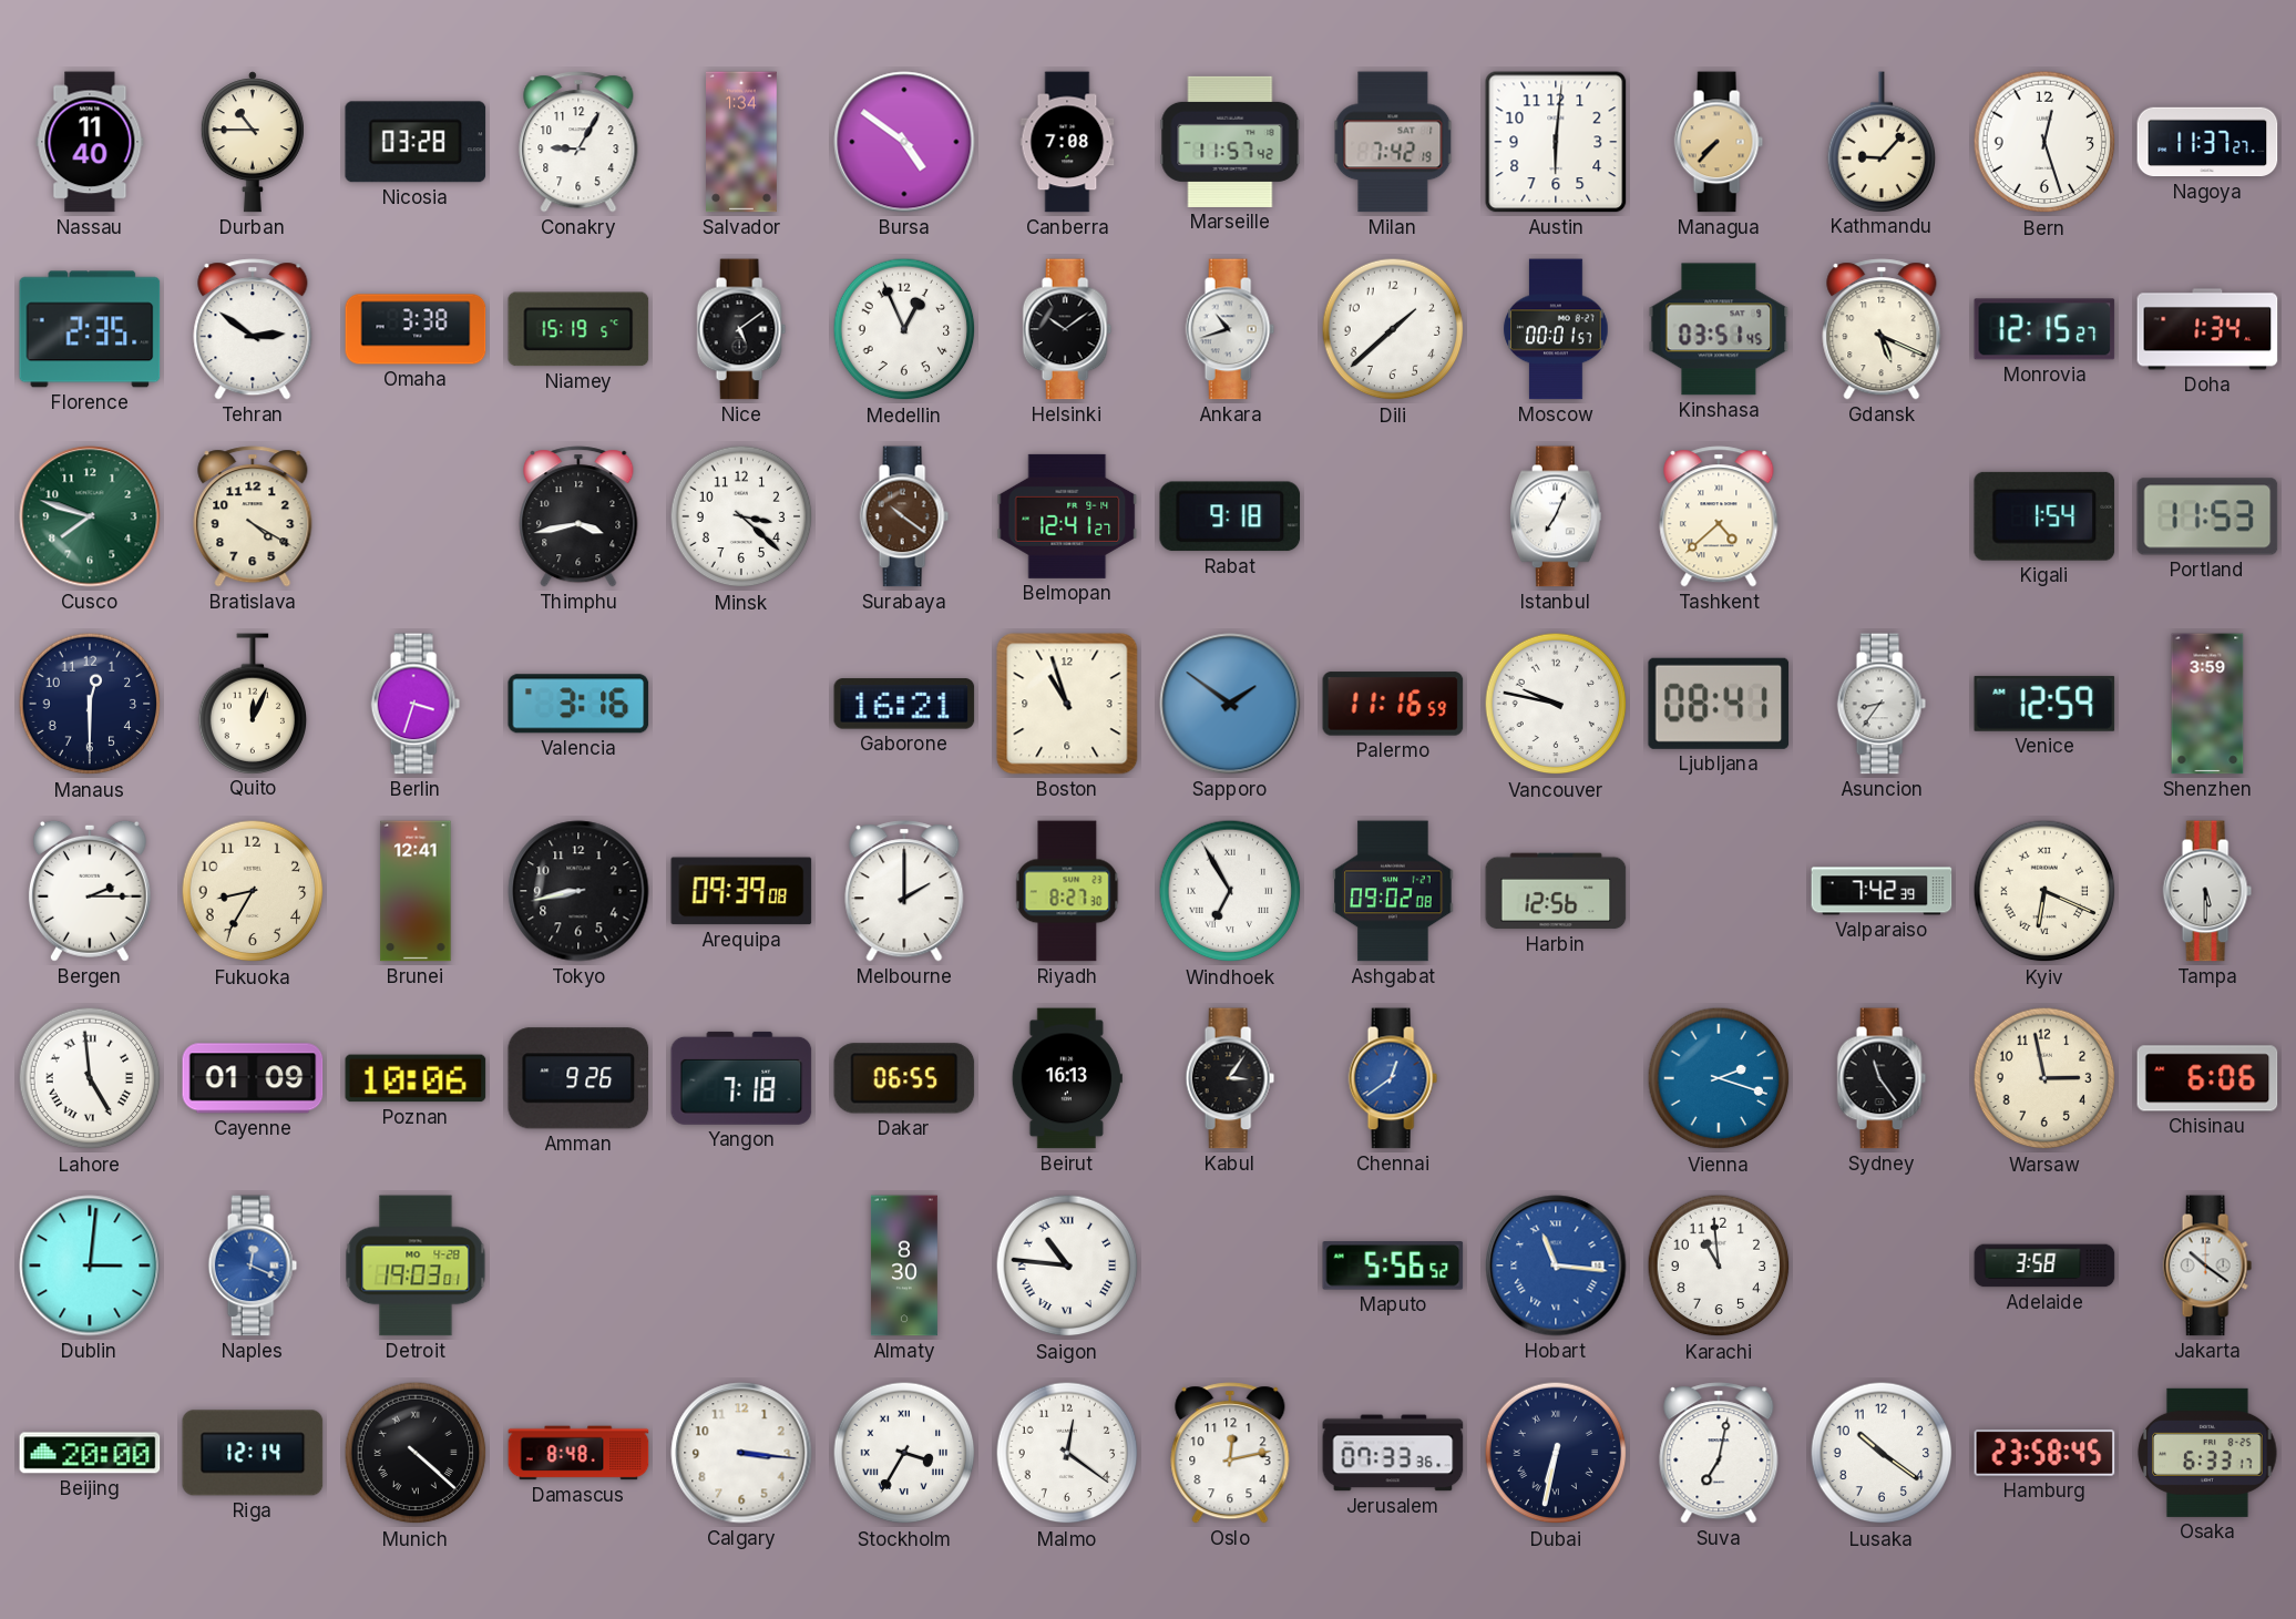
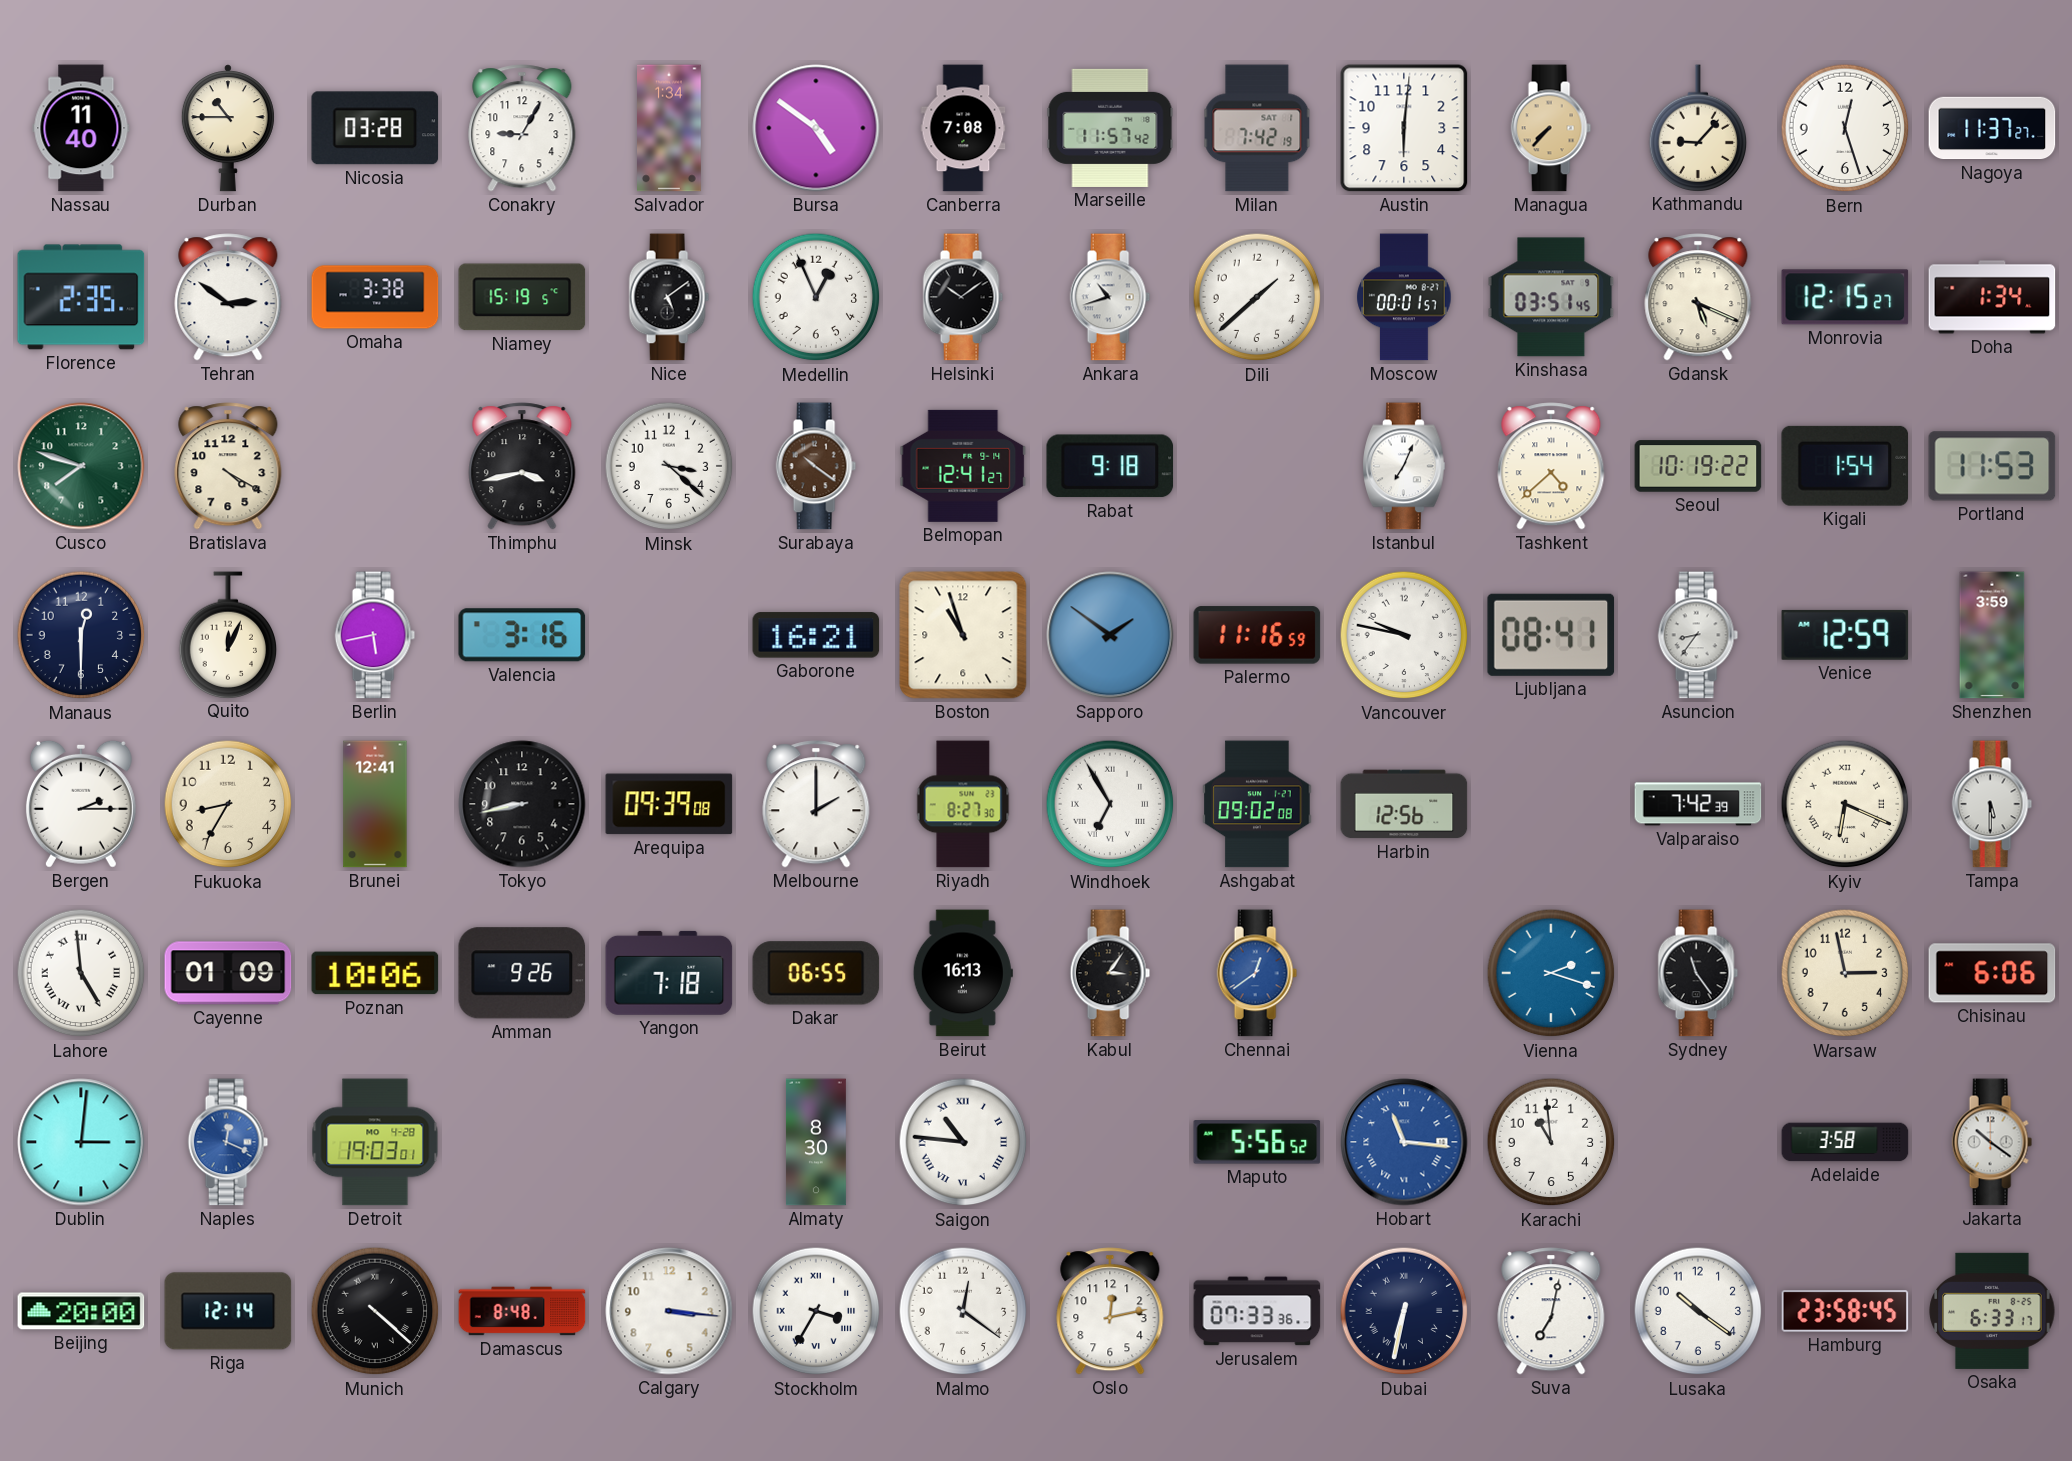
Seoul: none -> 10:19 (1698, 466)
Berlin: 3:33 -> 5:43 (375, 635)
